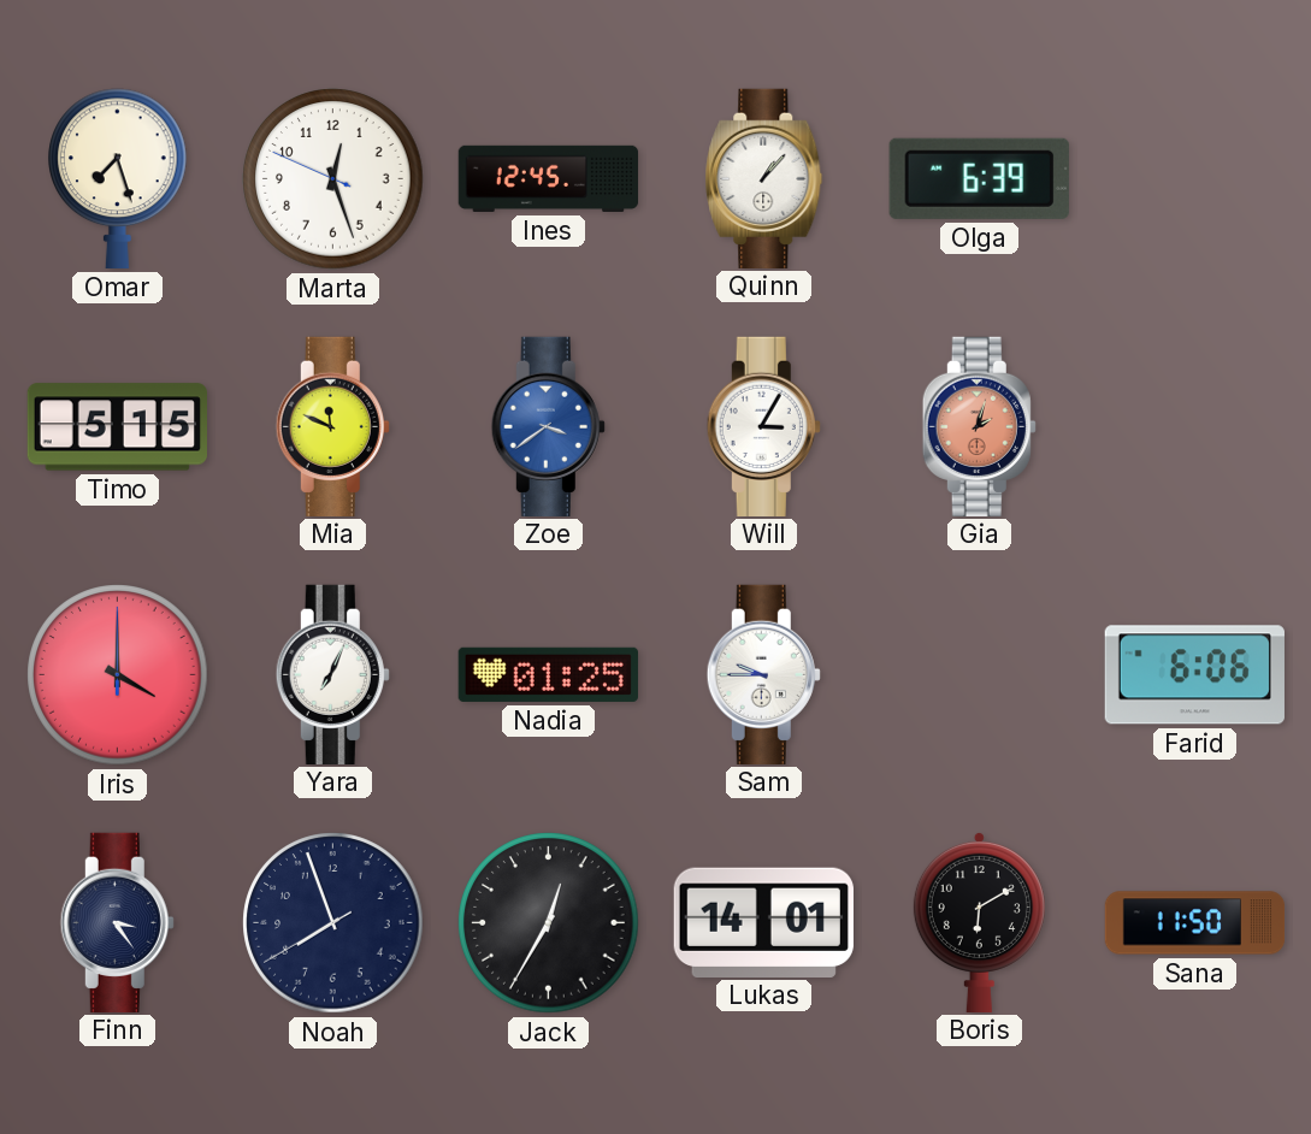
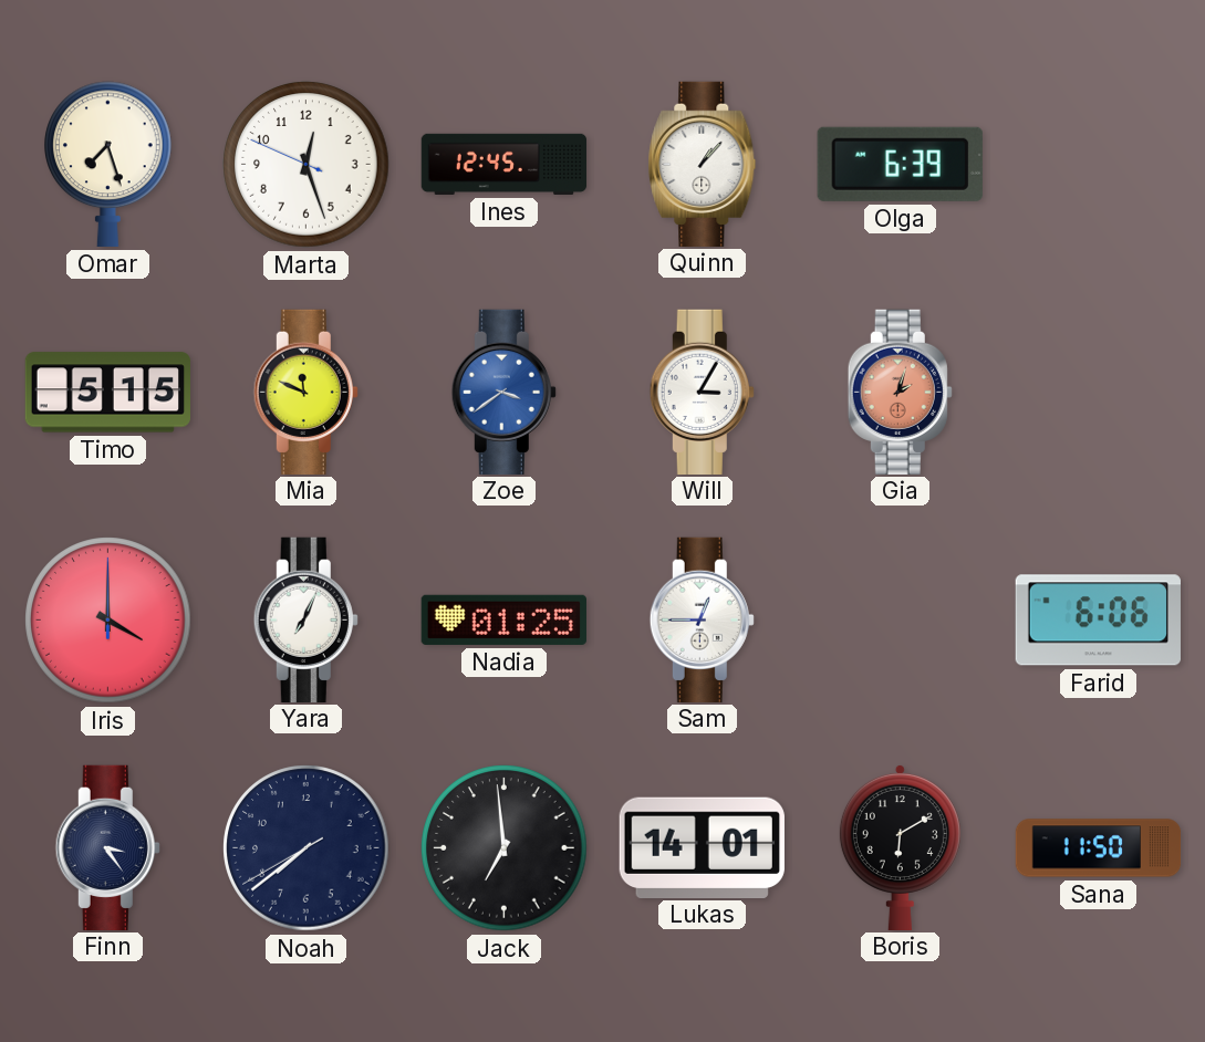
Sam: 9:45 -> 12:45 (702, 619)
Noah: 7:56 -> 7:38 (307, 848)
Jack: 12:35 -> 6:59 (505, 848)
